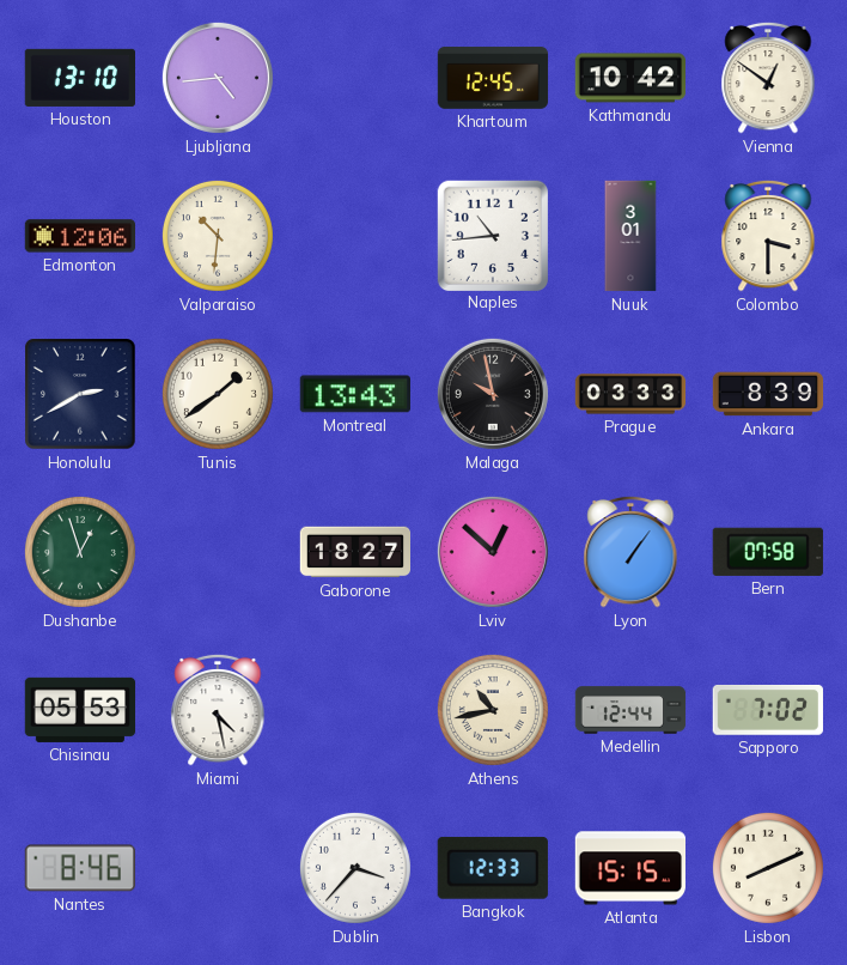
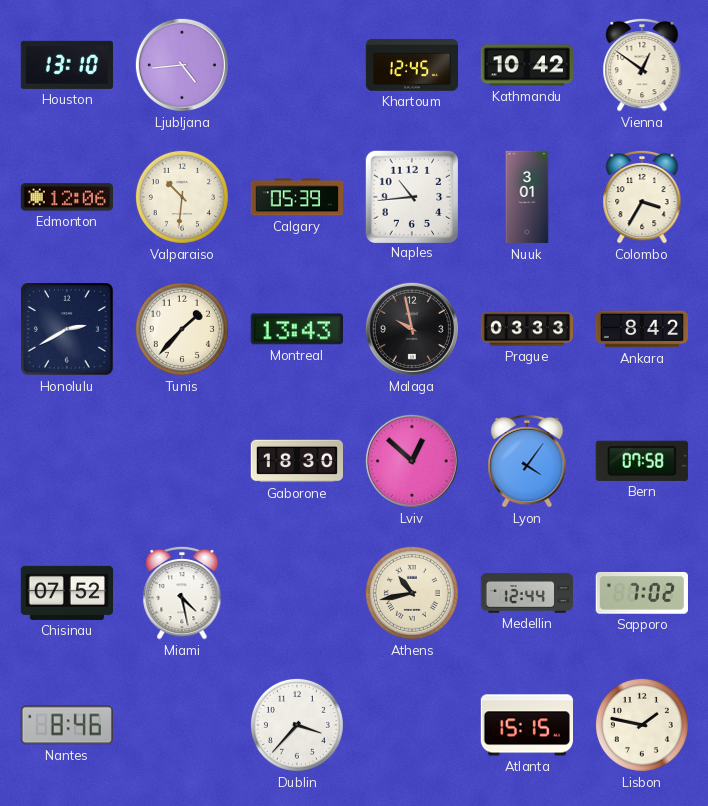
Calgary: none -> 05:39 (297, 197)
Colombo: 3:30 -> 3:35 (642, 197)
Tunis: 1:39 -> 1:37 (182, 329)
Ankara: 8:39 -> 8:42 (642, 329)
Dushanbe: 12:57 -> none (80, 552)
Gaborone: 18:27 -> 18:30 (297, 461)
Lyon: 1:06 -> 4:06 (527, 461)
Chisinau: 05:53 -> 07:52 (67, 593)
Bangkok: 12:33 -> none (493, 868)
Lisbon: 8:11 -> 1:47 (642, 725)
